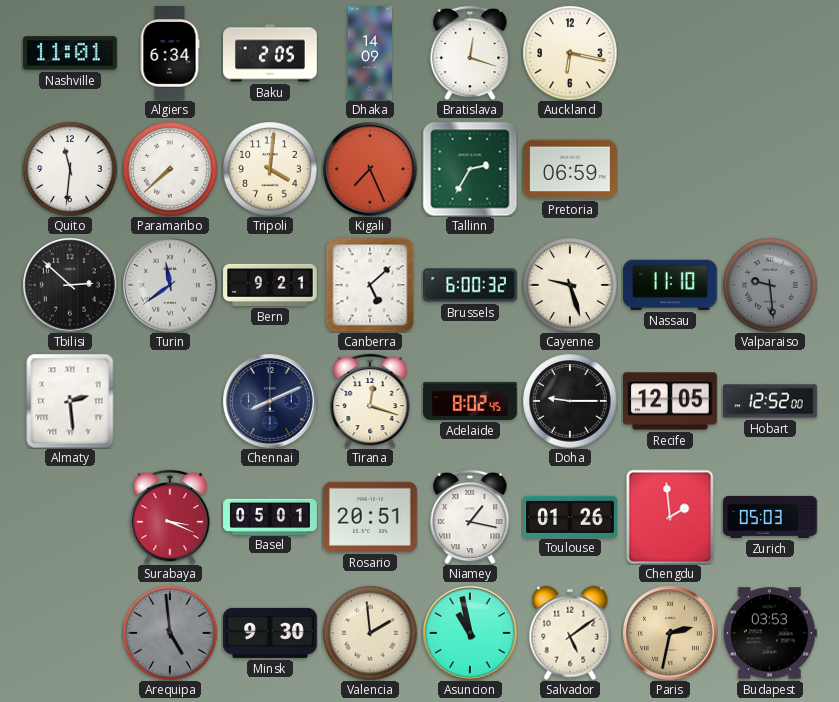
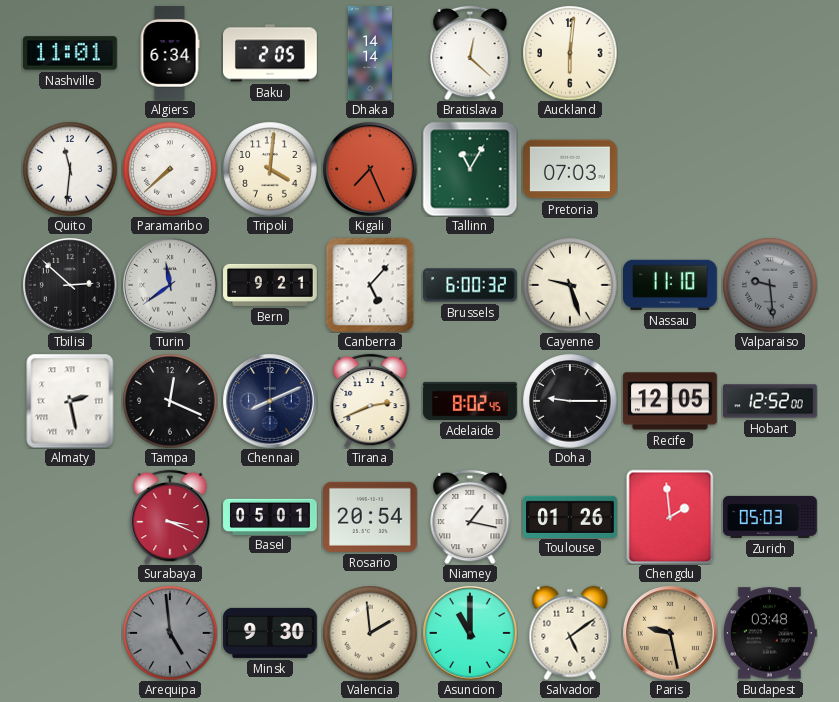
Dhaka: 14:09 -> 14:14 (370, 53)
Bratislava: 12:18 -> 12:22 (470, 53)
Auckland: 6:17 -> 6:01 (570, 53)
Tallinn: 2:35 -> 11:05 (470, 169)
Pretoria: 06:59 -> 07:03 (571, 169)
Canberra: 5:08 -> 5:07 (370, 285)
Almaty: 2:29 -> 2:28 (70, 401)
Tampa: none -> 12:19 (170, 401)
Tirana: 12:18 -> 2:41 (370, 401)
Rosario: 20:51 -> 20:54 (371, 517)
Asuncion: 10:58 -> 11:00 (470, 633)
Paris: 2:32 -> 9:28 (670, 633)
Budapest: 03:53 -> 03:48 (770, 633)
